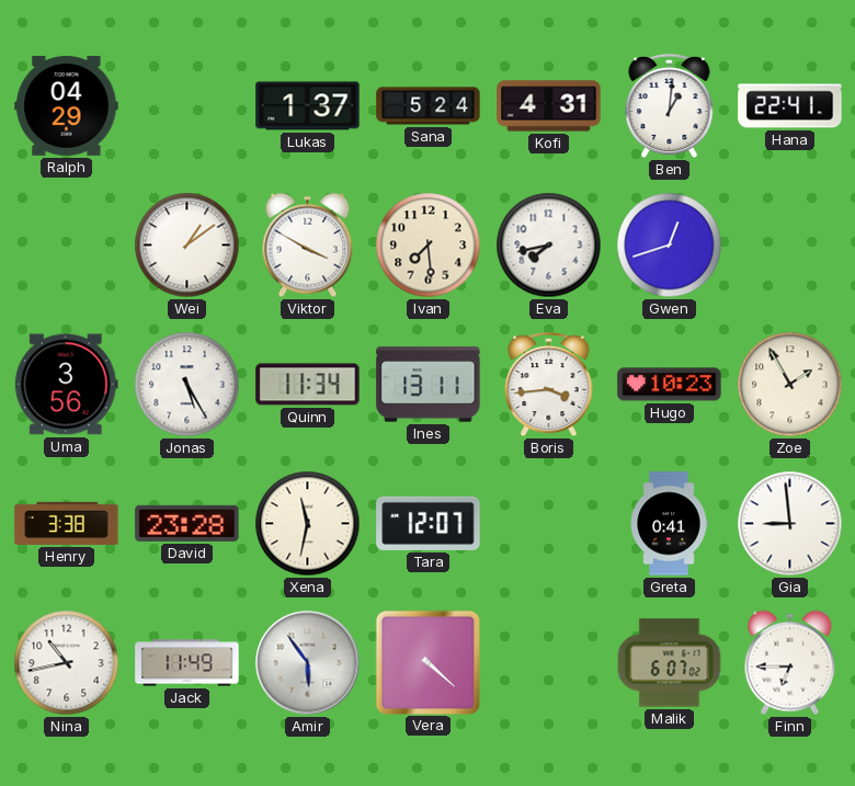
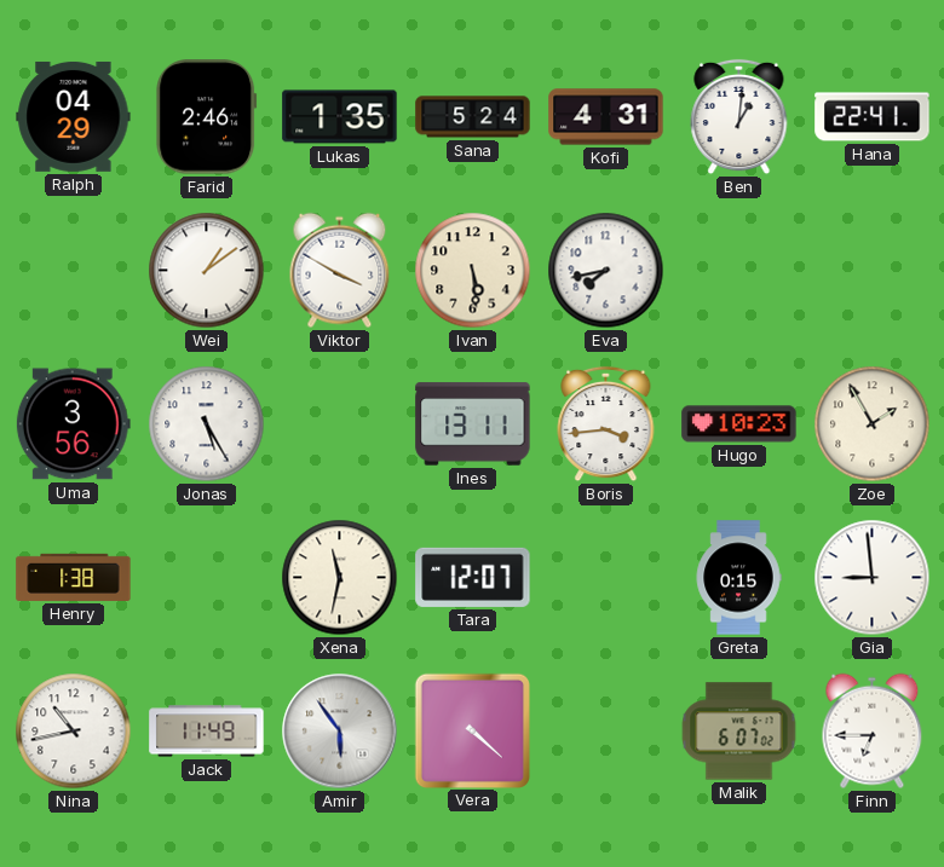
Farid: none -> 2:46 (207, 117)
Lukas: 1:37 -> 1:35 (340, 117)
Ivan: 7:29 -> 5:29 (473, 271)
Gwen: 12:42 -> none (670, 246)
Quinn: 11:34 -> none (308, 385)
Henry: 3:38 -> 1:38 (74, 577)
David: 23:28 -> none (187, 523)
Greta: 0:41 -> 0:15 (738, 578)
